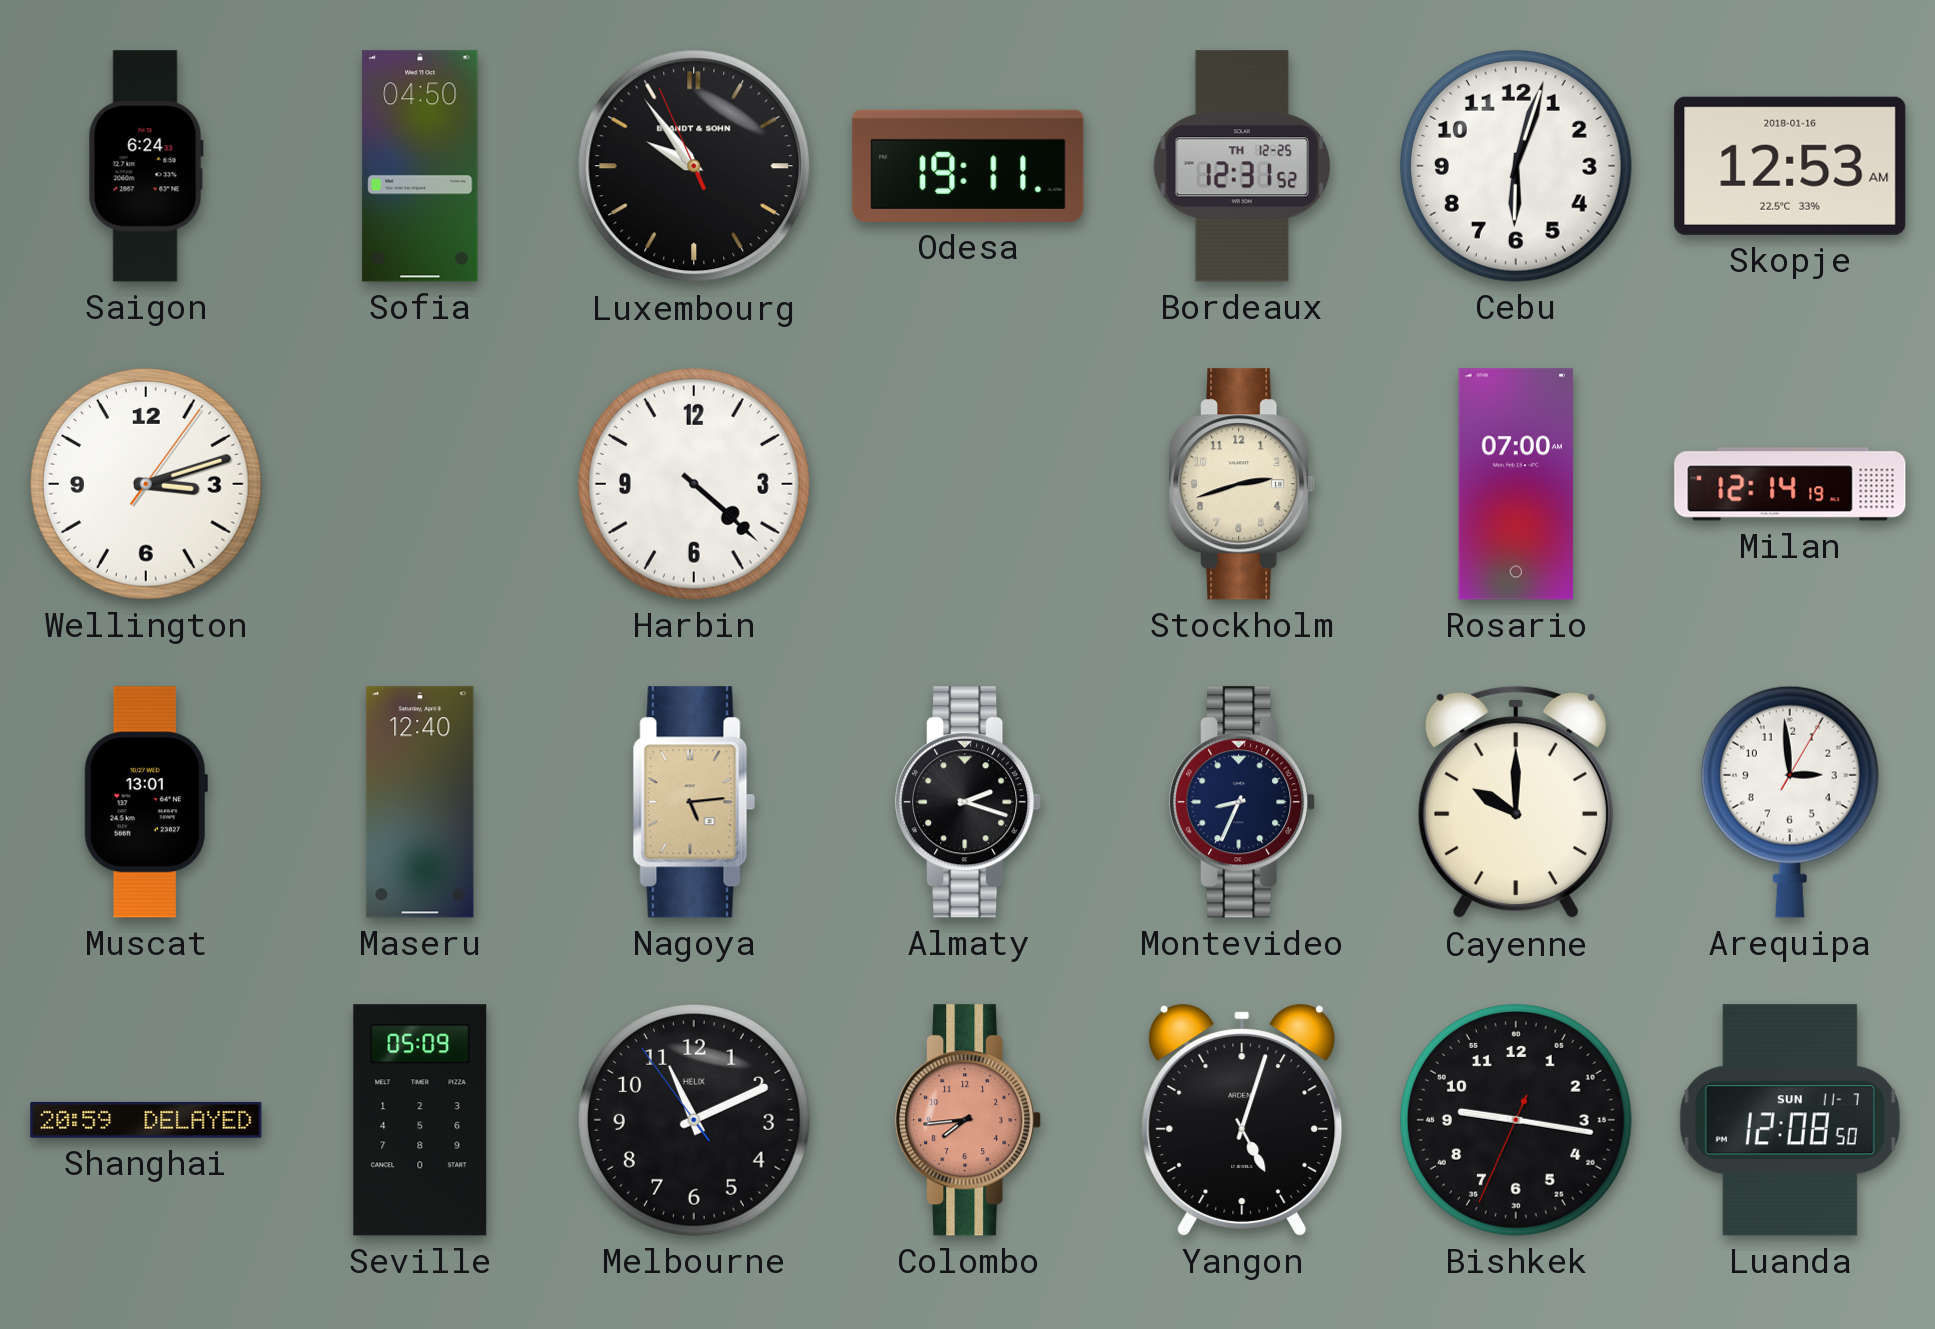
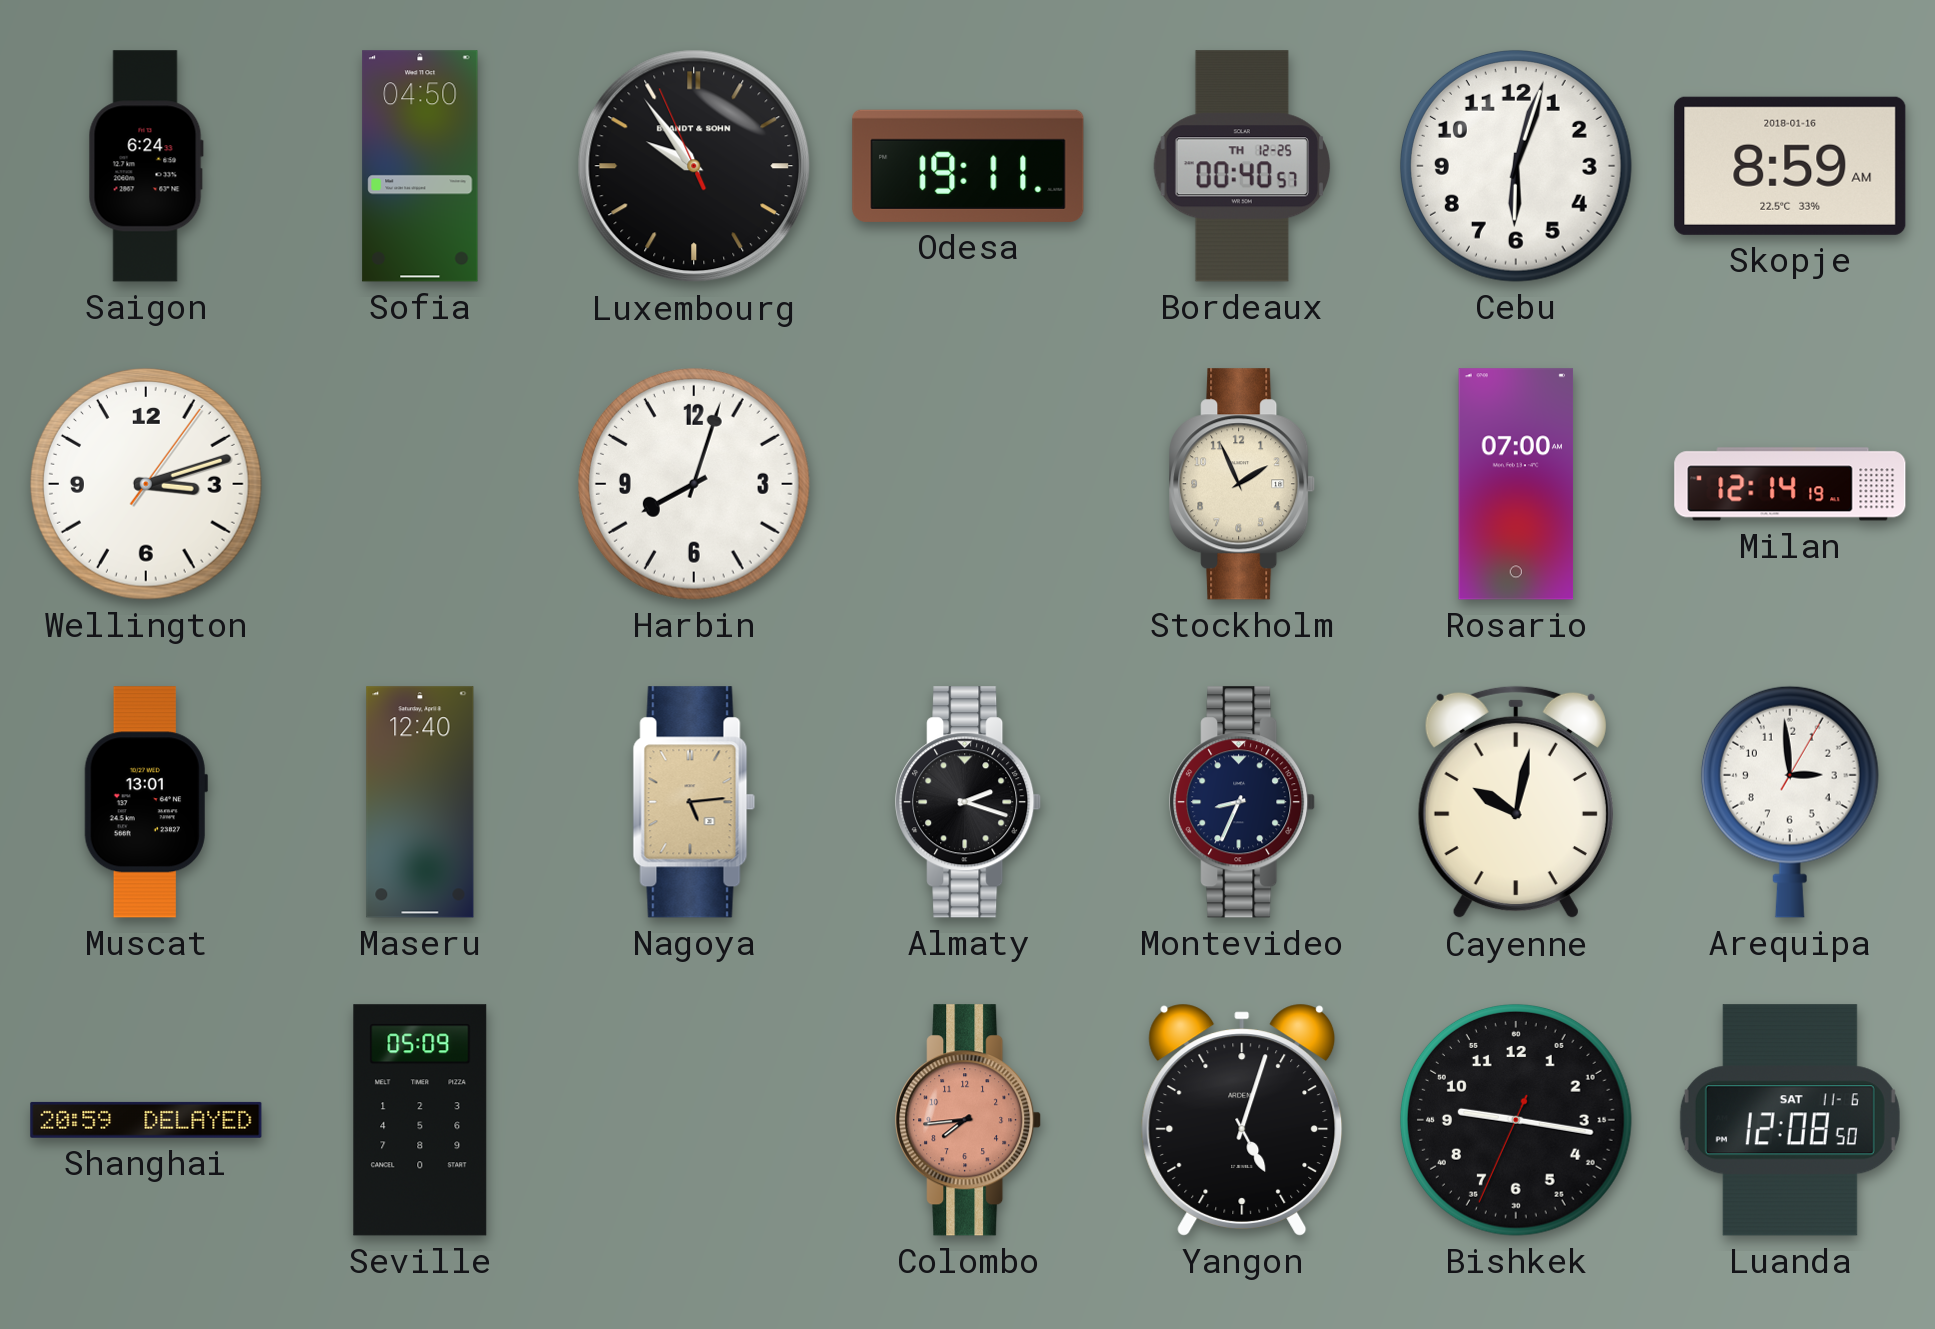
Bordeaux: 12:31 -> 00:40 (1242, 166)
Skopje: 12:53 -> 8:59 (1790, 166)
Harbin: 4:22 -> 8:03 (694, 484)
Stockholm: 2:42 -> 1:56 (1243, 484)
Cayenne: 10:00 -> 10:02 (1516, 802)
Melbourne: 11:10 -> none (694, 1120)
Luanda date: SUN 11-7 -> SAT 11-6 (1790, 1120)
